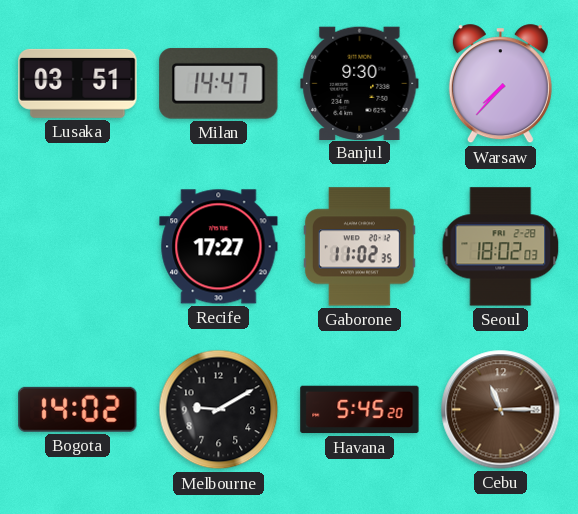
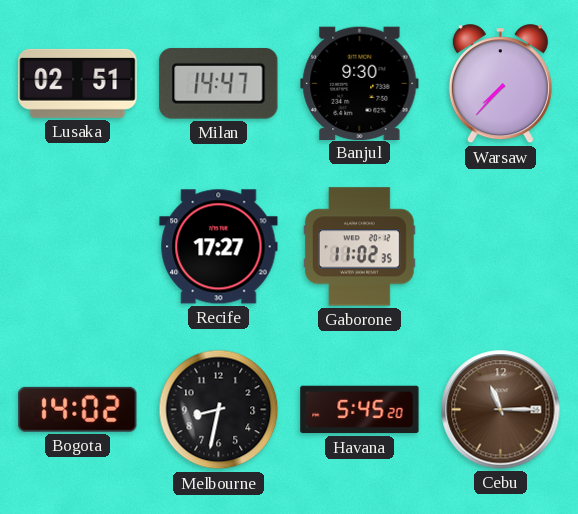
Lusaka: 03:51 -> 02:51 (78, 83)
Seoul: 18:02 -> none (501, 247)
Melbourne: 9:10 -> 8:32 (219, 410)
